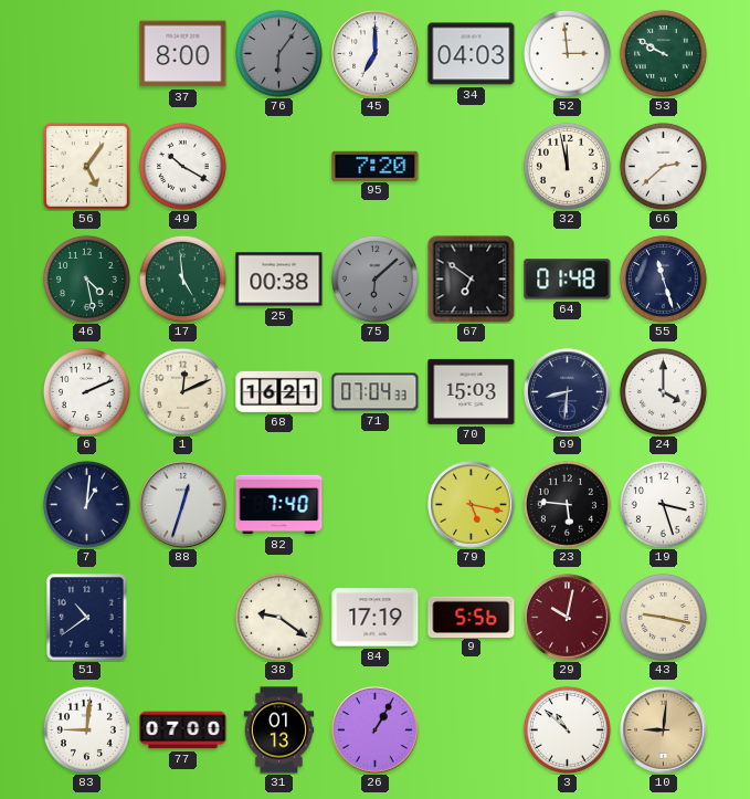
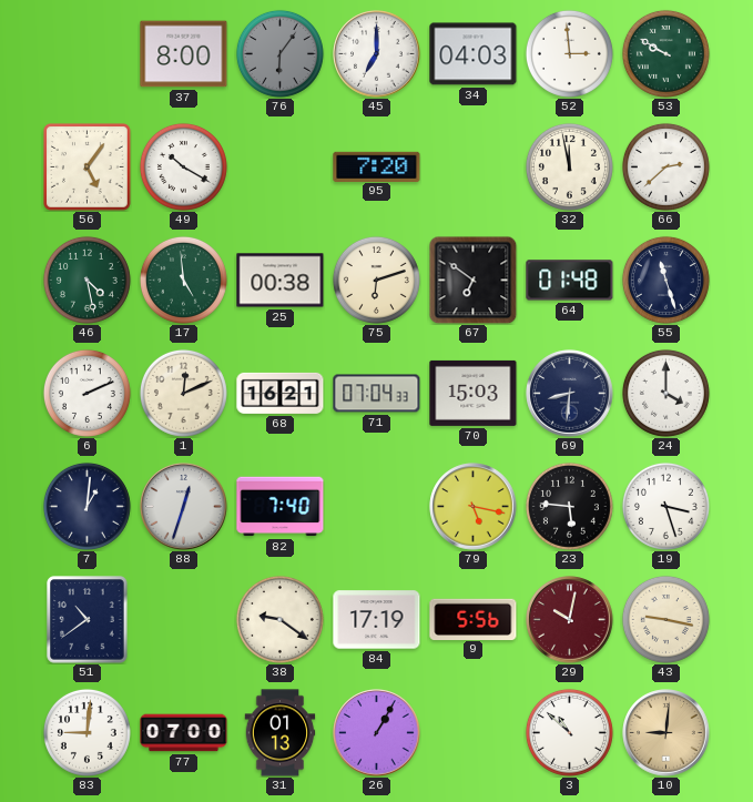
75: 6:08 -> 6:12 (376, 280)
75 dial: grey -> cream (376, 280)
